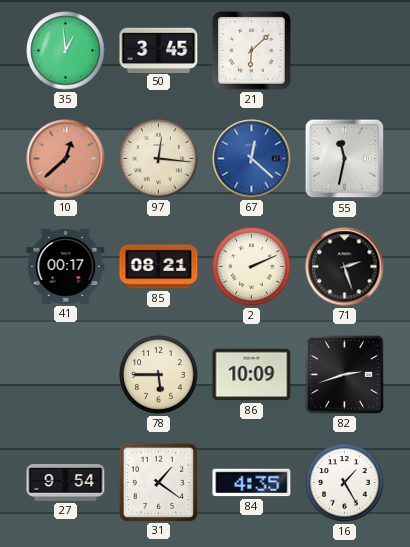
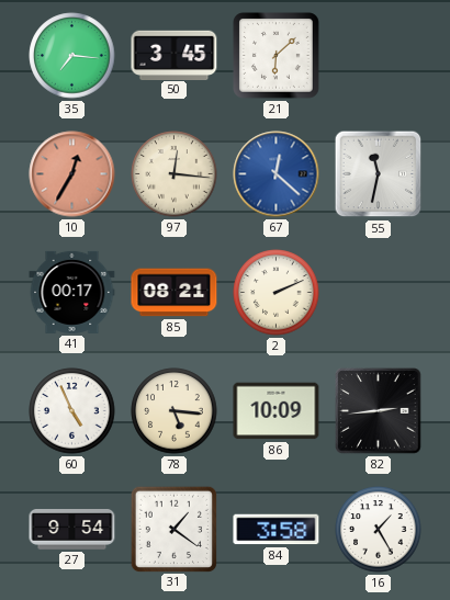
35: 12:59 -> 7:16 (72, 56)
10: 12:38 -> 12:35 (72, 174)
71: 2:27 -> none (345, 267)
60: none -> 4:56 (72, 411)
78: 5:45 -> 5:16 (175, 411)
82: 2:42 -> 2:44 (379, 411)
84: 4:35 -> 3:58 (277, 530)
